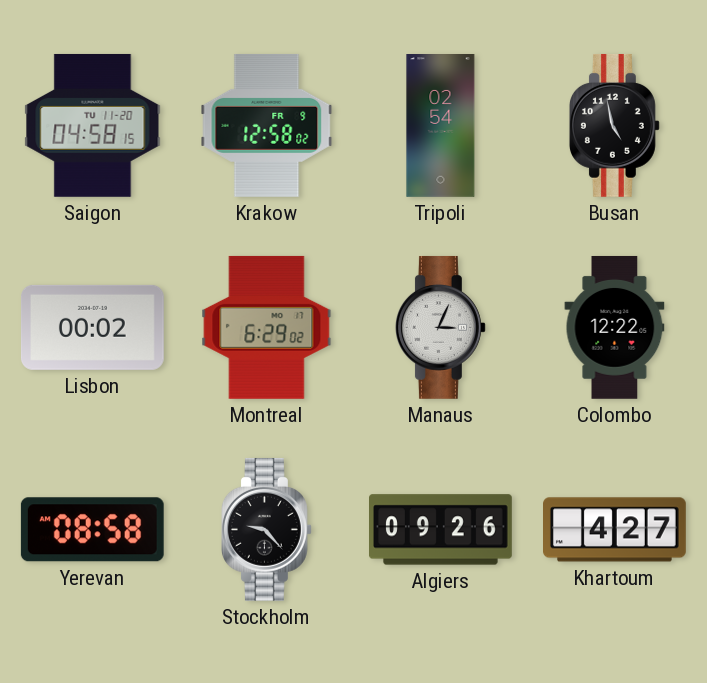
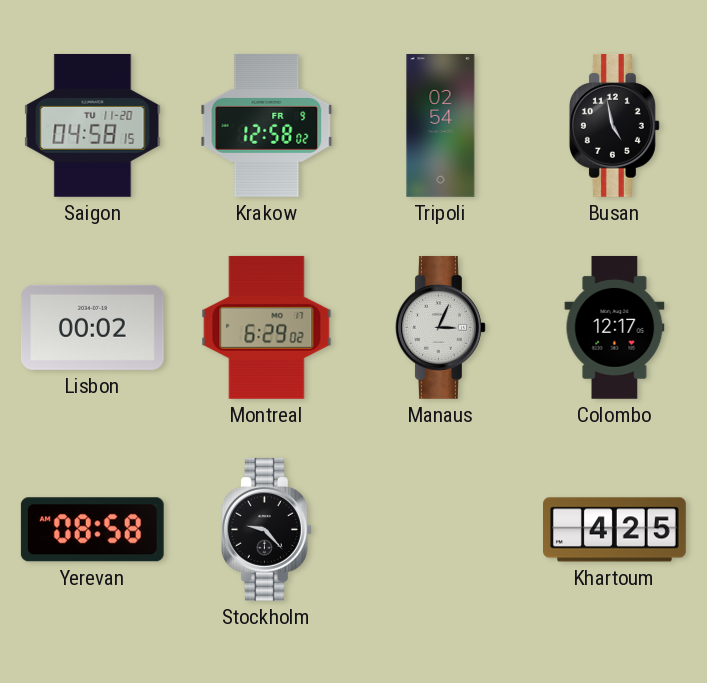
Colombo: 12:22 -> 12:17 (615, 327)
Algiers: 09:26 -> none (441, 530)
Khartoum: 4:27 -> 4:25 (615, 530)
